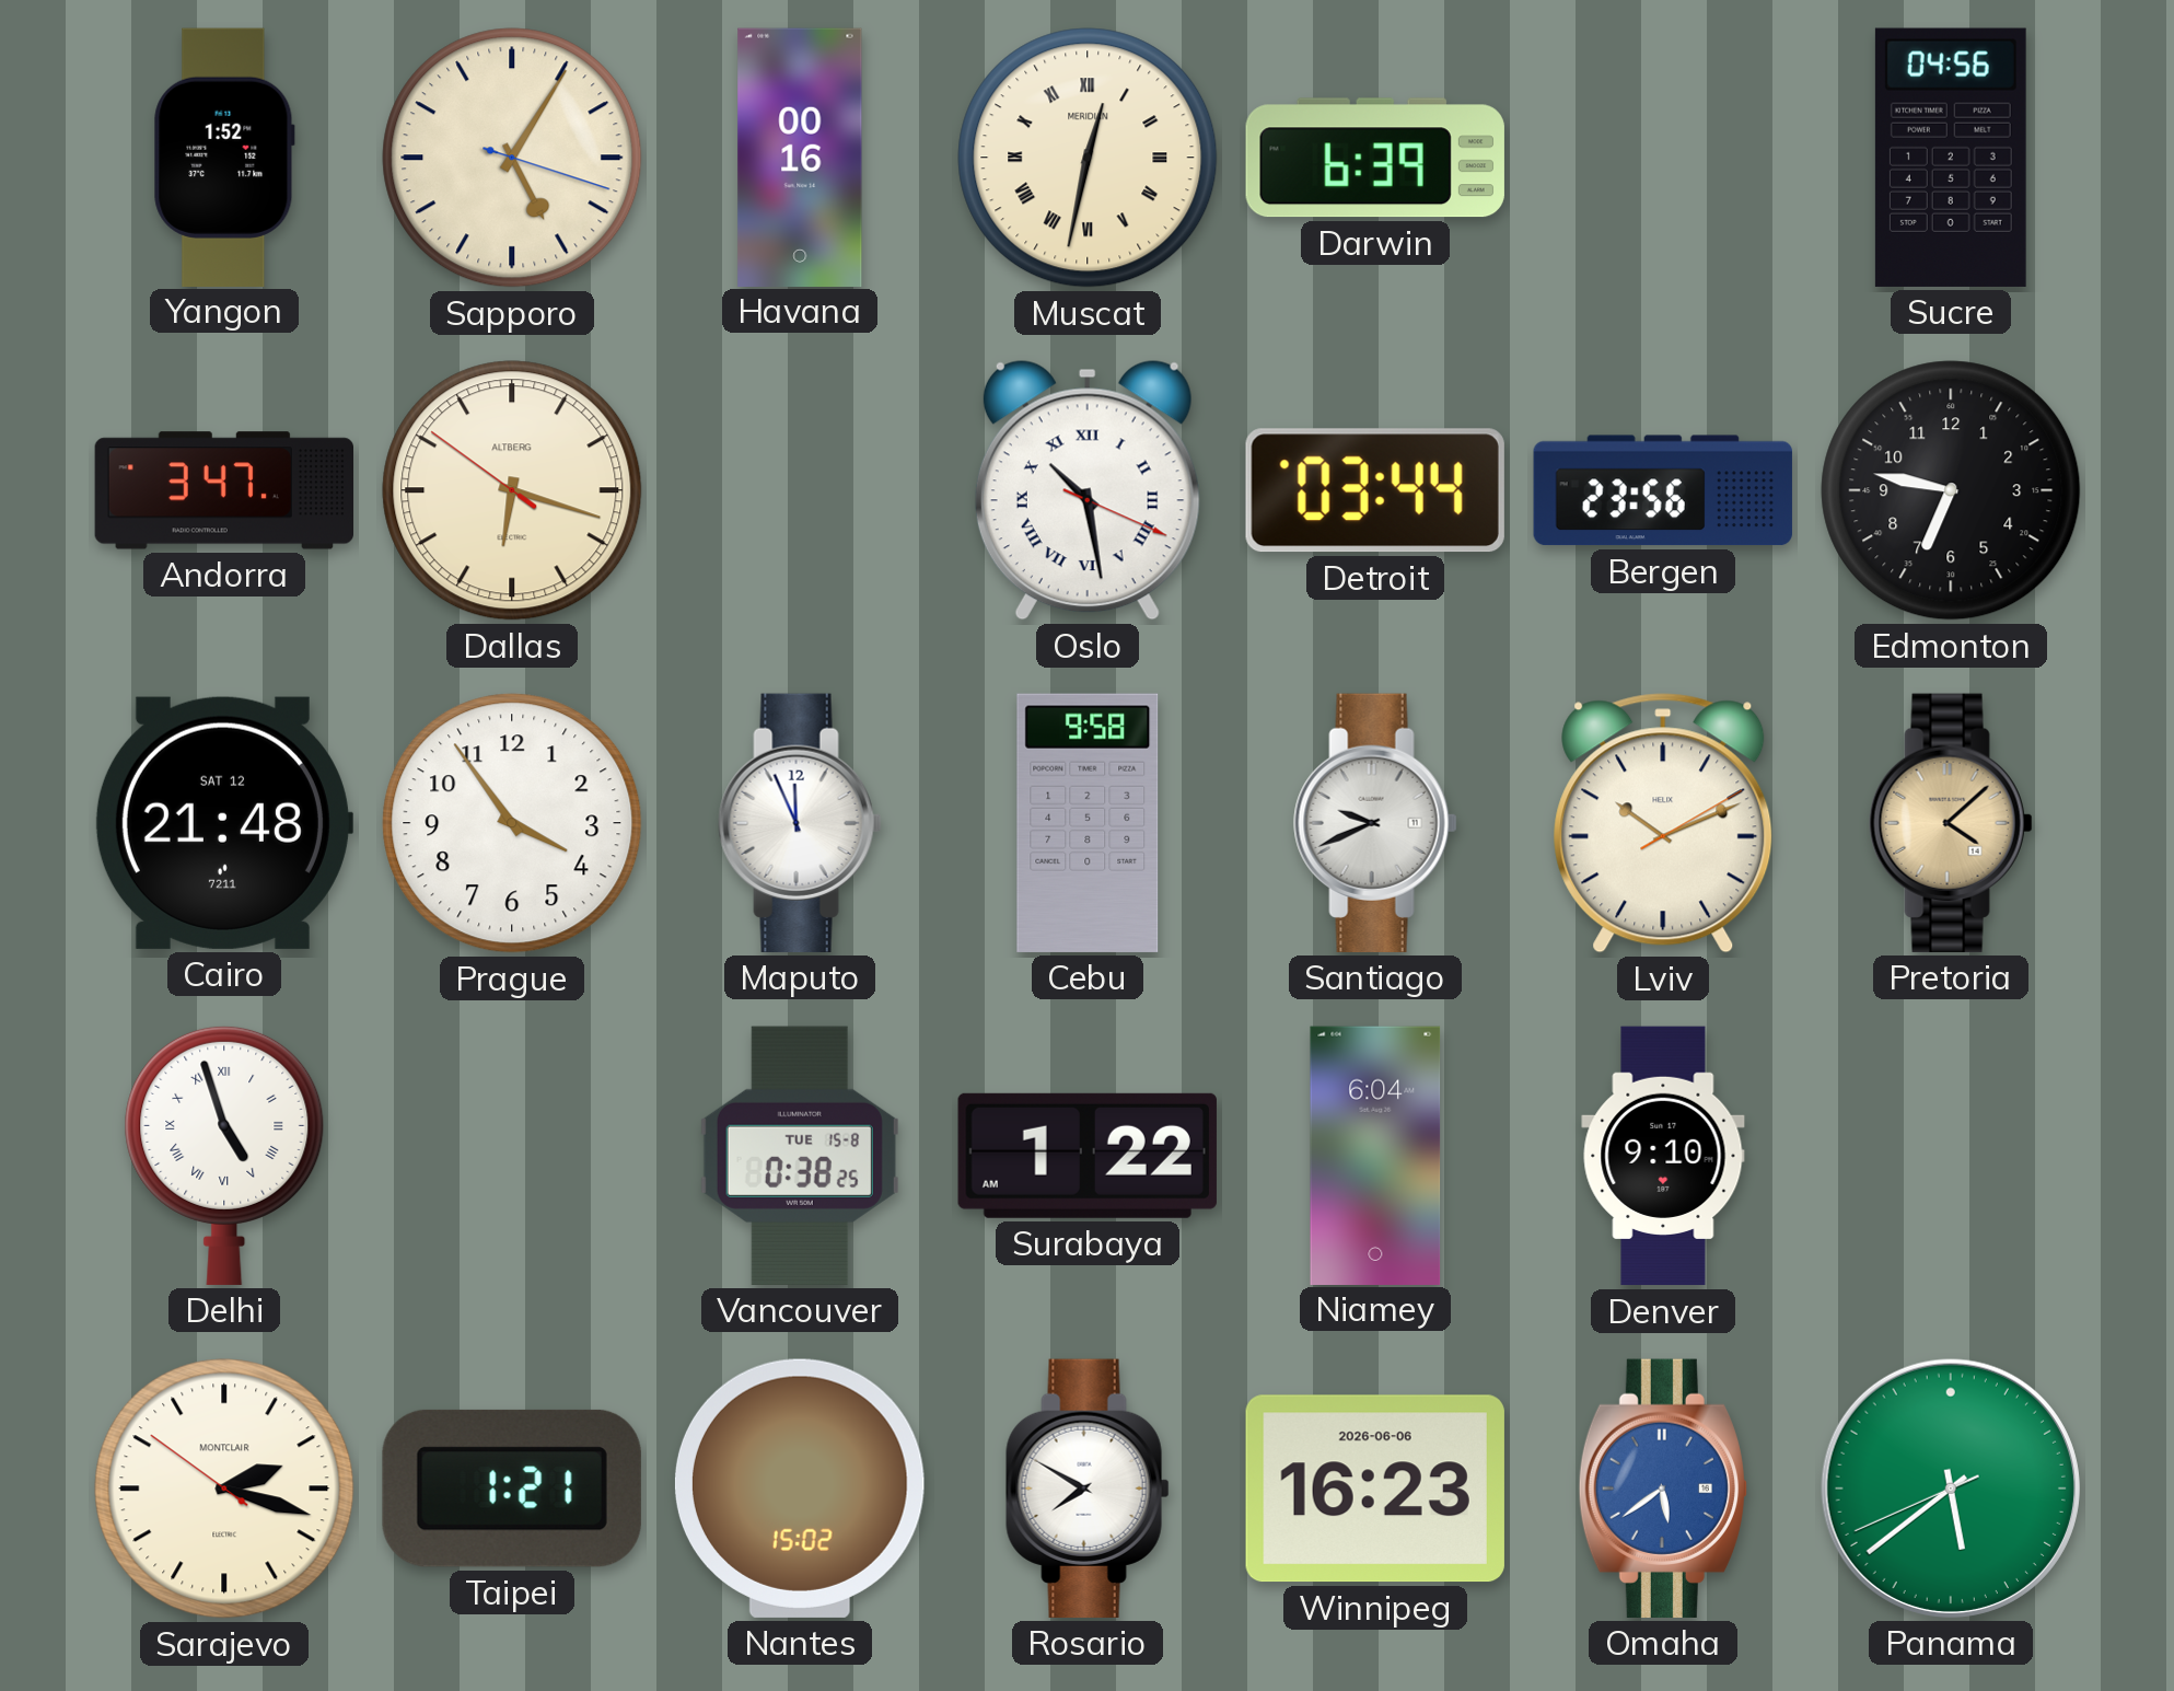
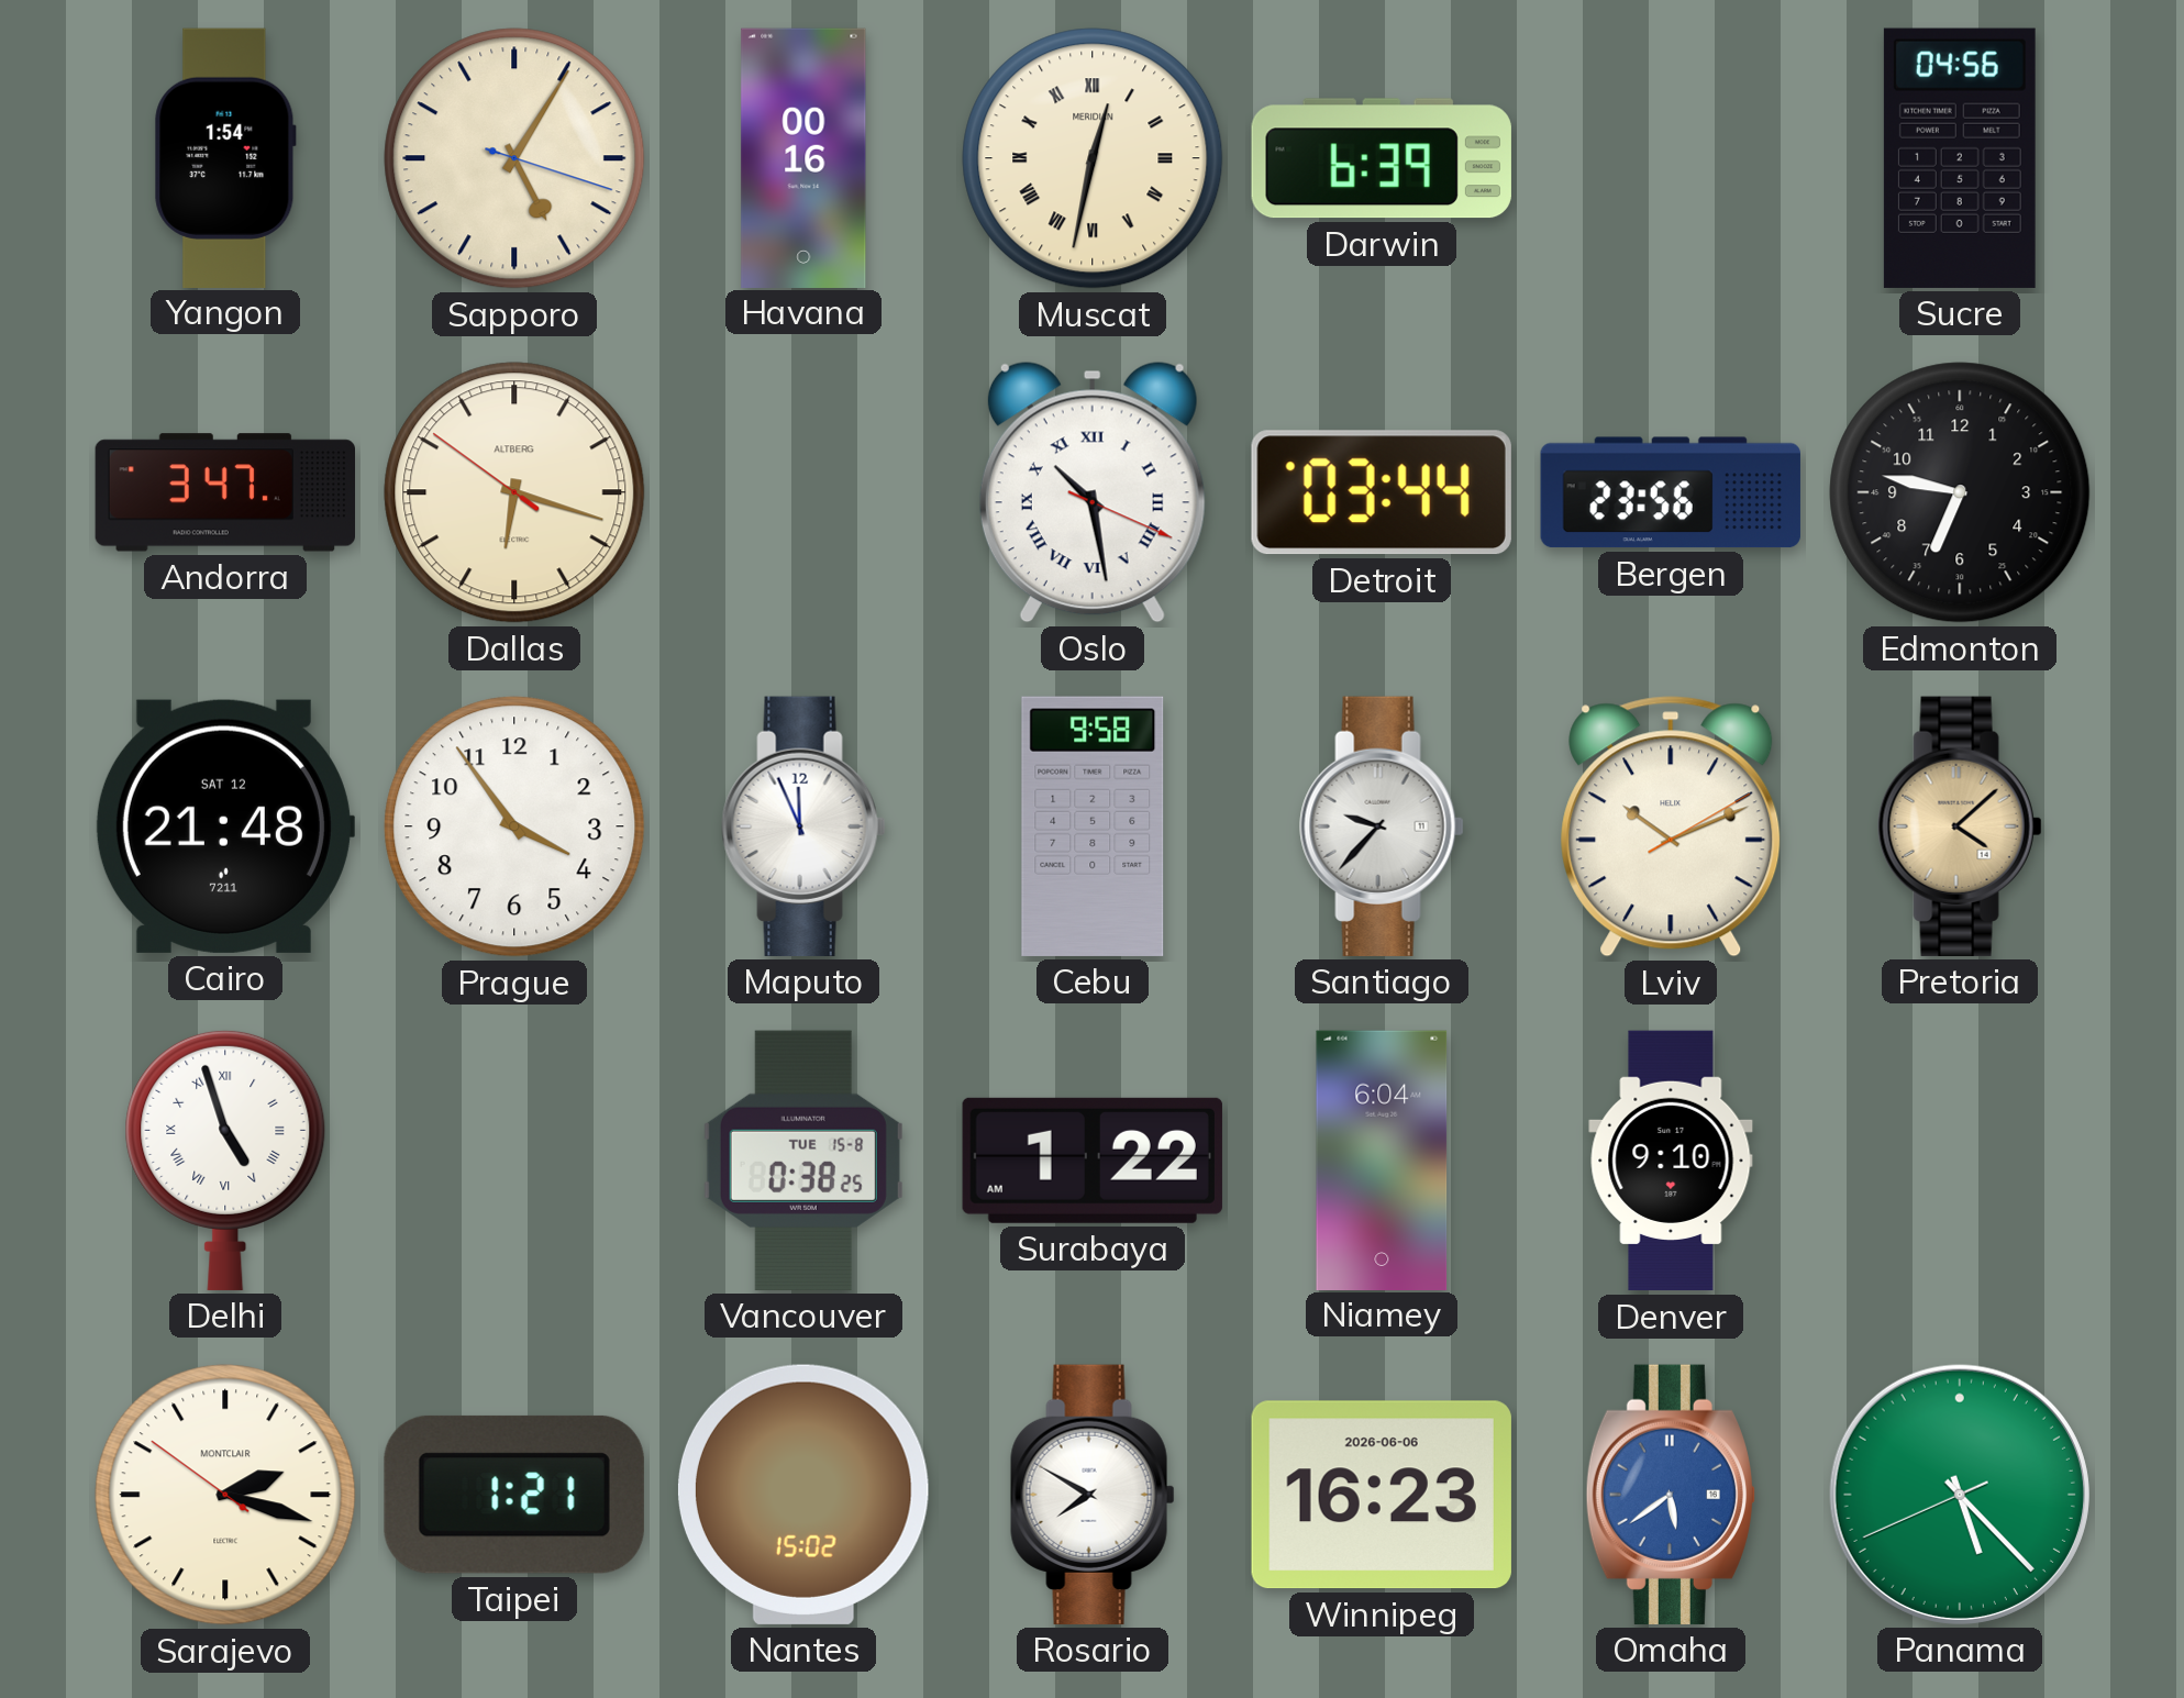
Yangon: 1:52 -> 1:54 (225, 157)
Santiago: 9:41 -> 9:37 (1382, 826)
Panama: 5:38 -> 5:22 (1960, 1495)
